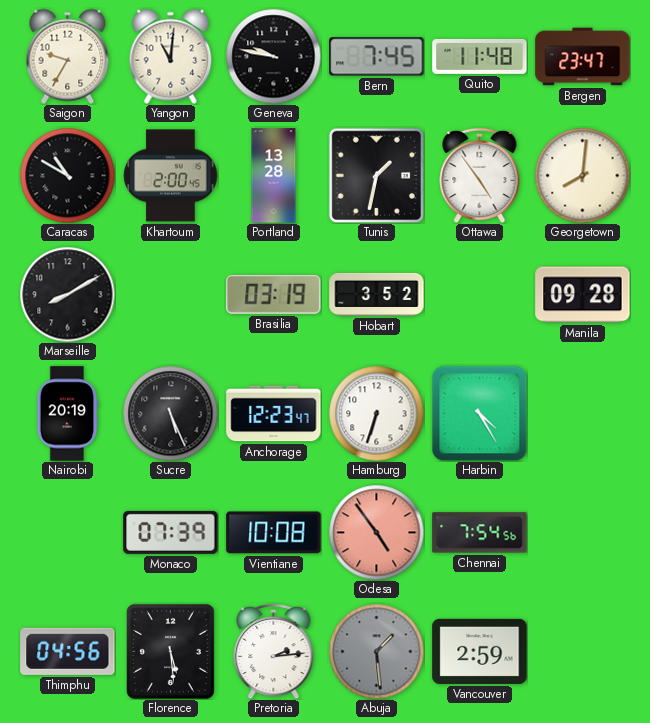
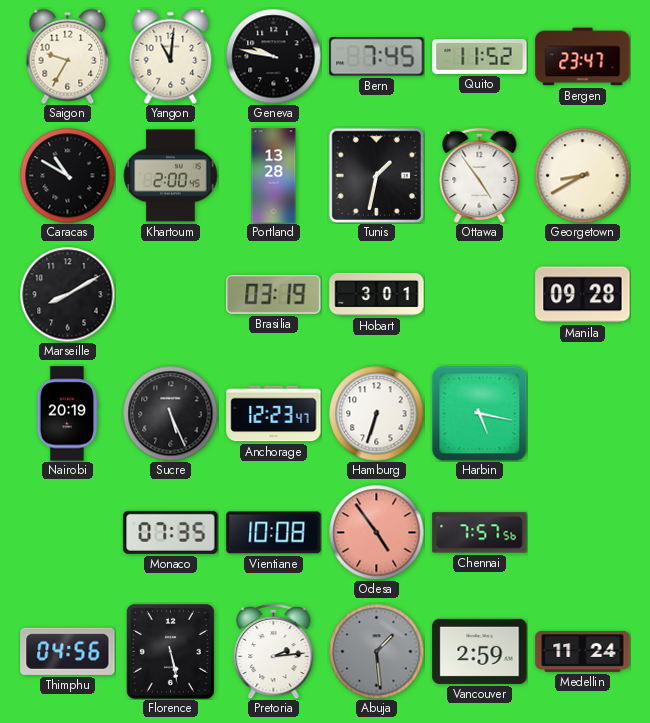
Quito: 11:48 -> 11:52 (480, 56)
Georgetown: 8:01 -> 8:40 (582, 175)
Hobart: 3:52 -> 3:01 (377, 294)
Harbin: 4:25 -> 5:17 (479, 413)
Monaco: 07:39 -> 07:35 (171, 532)
Chennai: 7:54 -> 7:57 (480, 533)
Florence: 5:29 -> 5:28 (170, 651)
Medellin: none -> 11:24 (583, 652)
